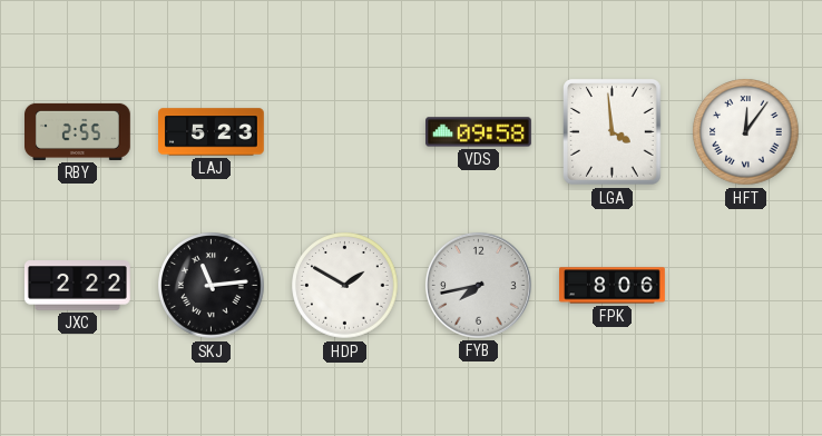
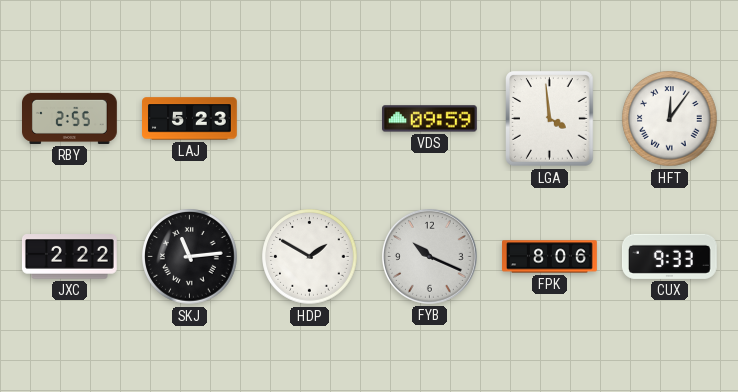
VDS: 09:58 -> 09:59 (430, 119)
FYB: 7:43 -> 10:19 (429, 256)
CUX: none -> 9:33 (669, 256)
